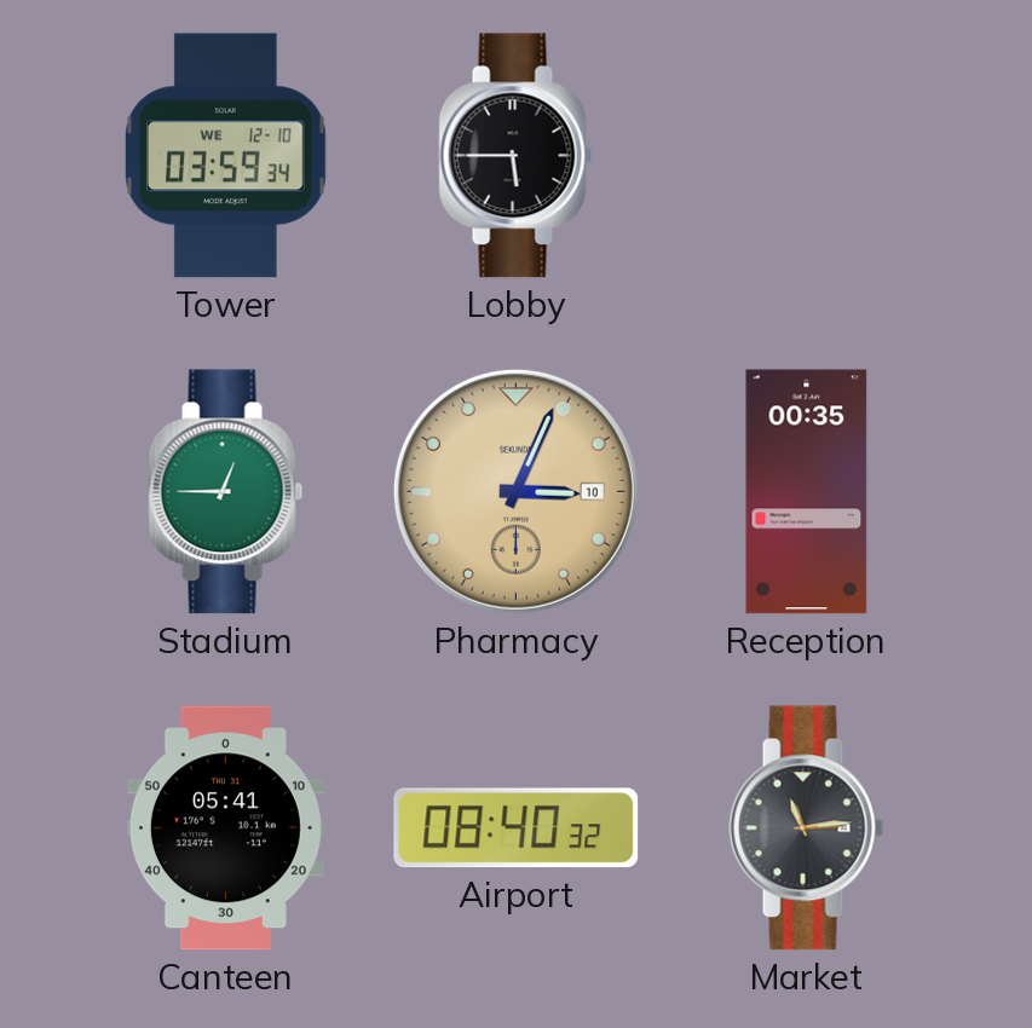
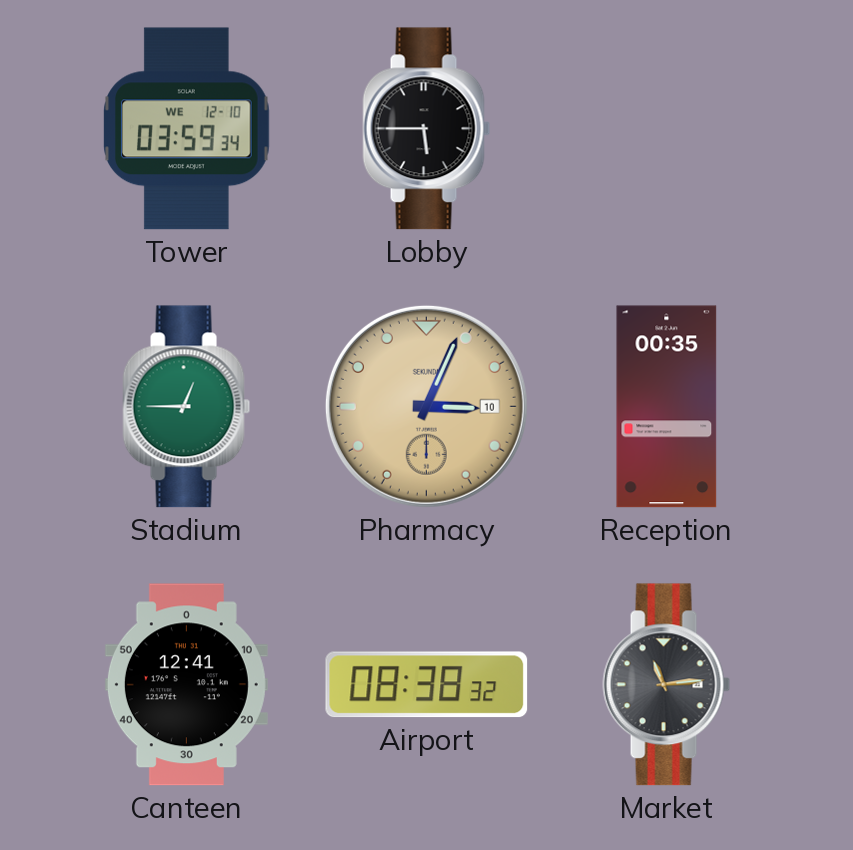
Canteen: 05:41 -> 12:41 (186, 685)
Airport: 08:40 -> 08:38 (427, 685)
